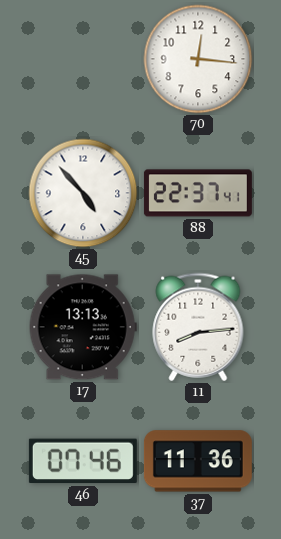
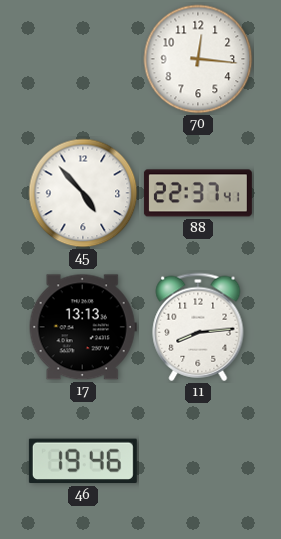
46: 07:46 -> 19:46 (83, 461)
37: 11:36 -> none (198, 461)
